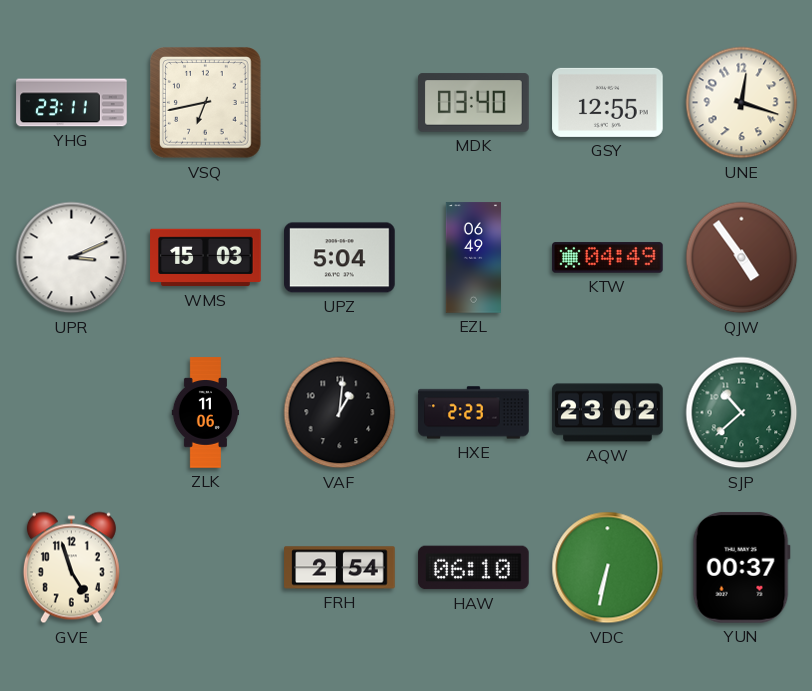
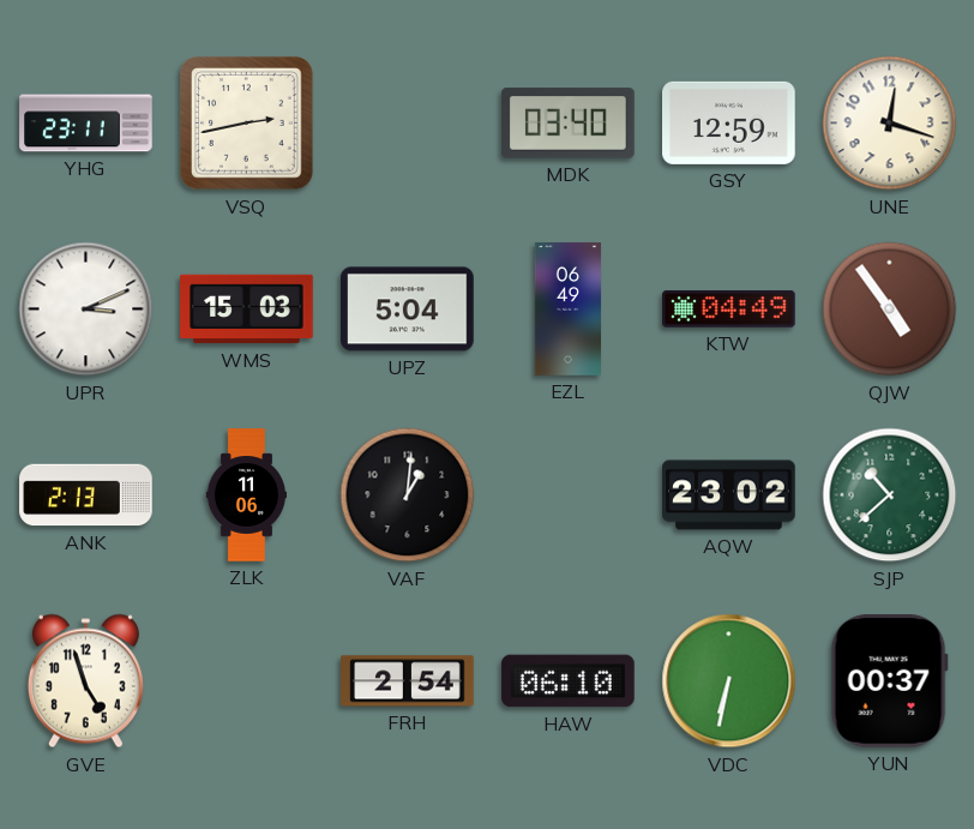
VSQ: 6:43 -> 2:43 (247, 124)
GSY: 12:55 -> 12:59 (729, 122)
ANK: none -> 2:13 (86, 495)
HXE: 2:23 -> none (474, 413)
